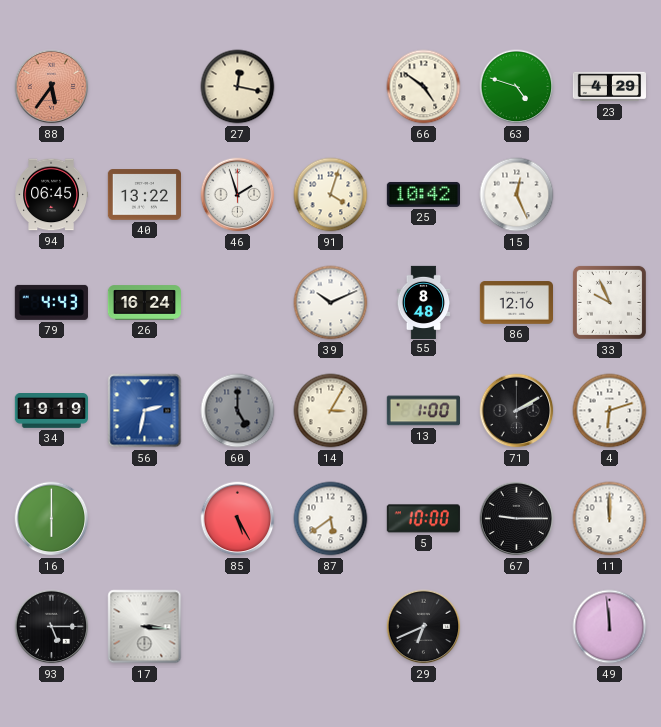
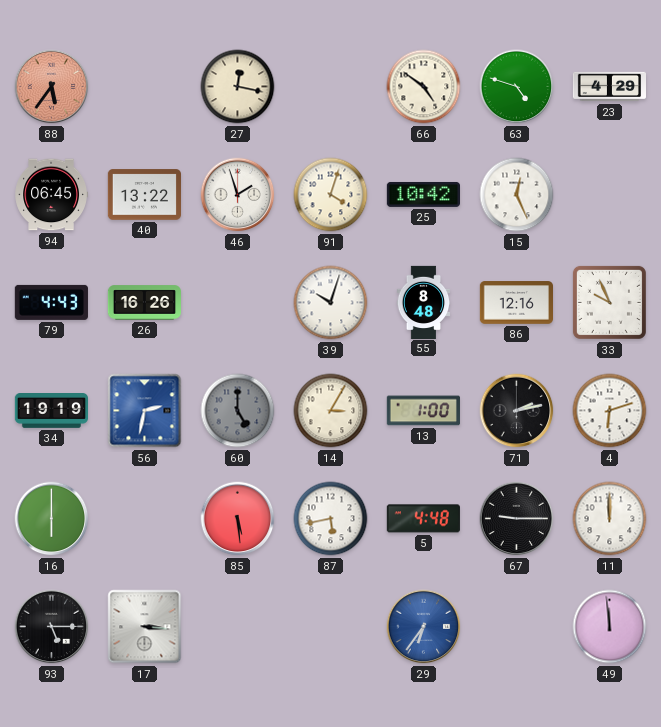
26: 16:24 -> 16:26 (144, 303)
39: 10:11 -> 10:03 (331, 303)
71: 2:10 -> 2:13 (517, 411)
85: 5:25 -> 5:29 (238, 519)
87: 5:39 -> 5:43 (331, 519)
5: 10:00 -> 4:48 (423, 519)
29: 6:41 -> 6:36 (424, 627)
29 dial: black -> blue (424, 627)
